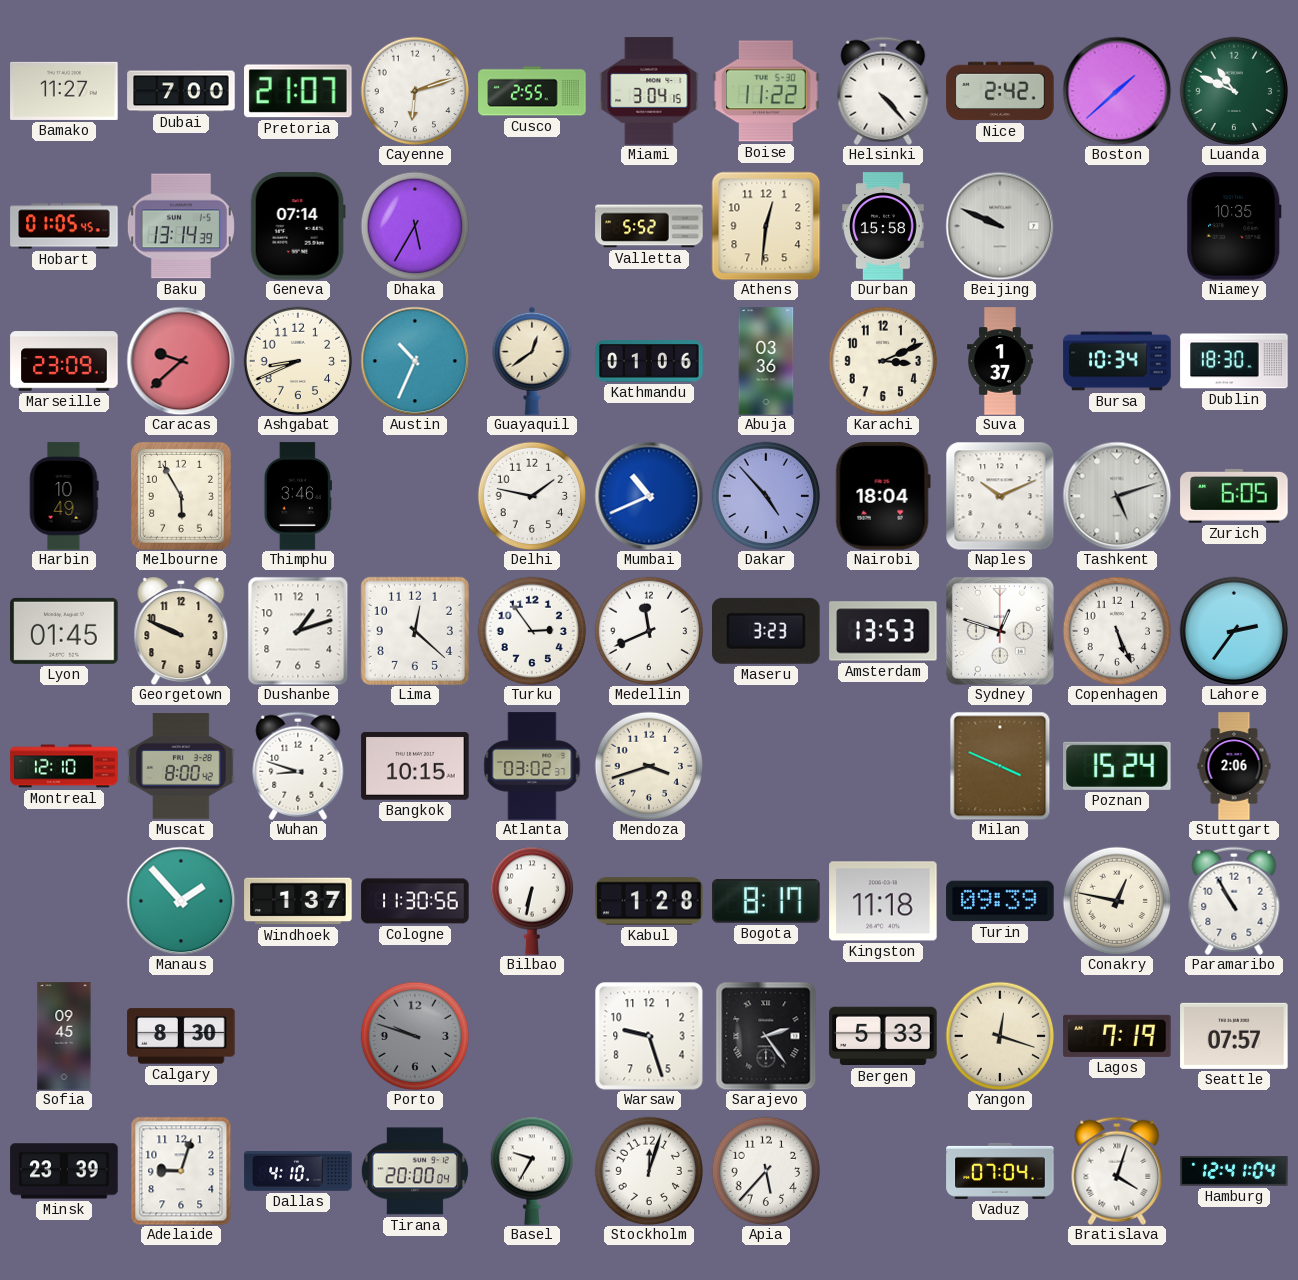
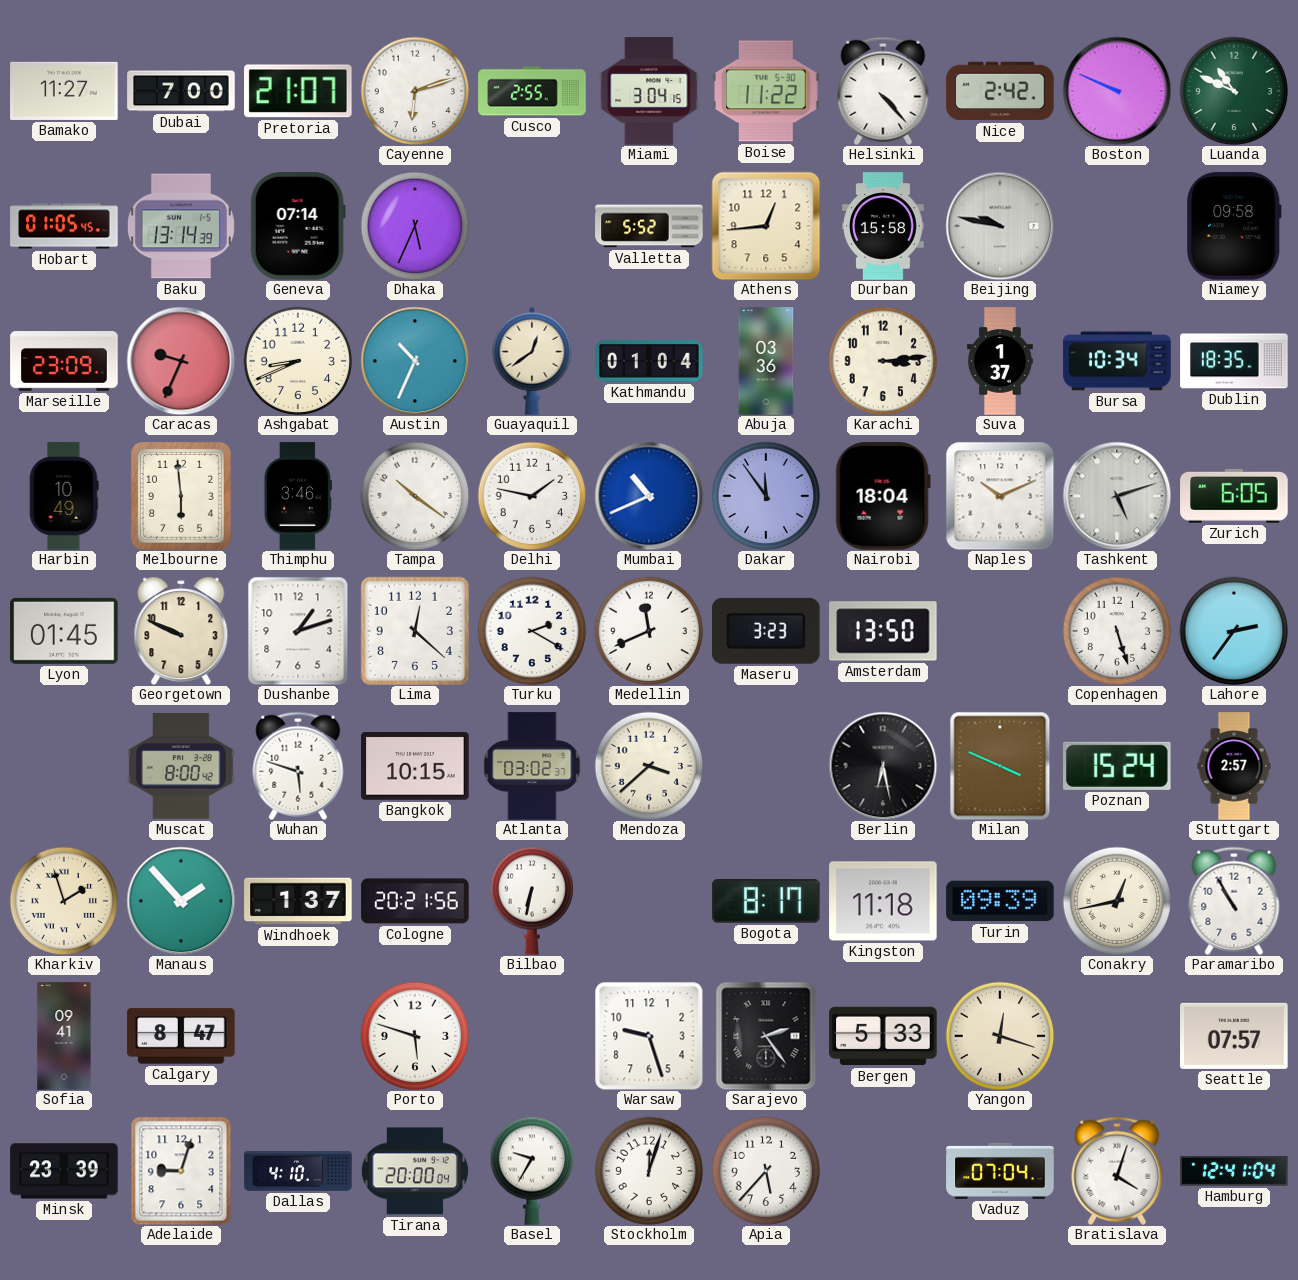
Boston: 1:38 -> 9:49 (1117, 91)
Dhaka: 5:35 -> 5:34 (415, 226)
Athens: 12:31 -> 12:44 (766, 226)
Beijing: 9:49 -> 9:47 (1000, 226)
Niamey: 10:35 -> 09:58 (1234, 226)
Caracas: 9:38 -> 9:34 (181, 361)
Kathmandu: 01:06 -> 01:04 (649, 361)
Karachi: 3:11 -> 3:14 (883, 361)
Dublin: 18:30 -> 18:35 (1234, 361)
Melbourne: 5:55 -> 5:59 (181, 496)
Tampa: none -> 10:21 (415, 496)
Dakar: 4:53 -> 11:54 (766, 496)
Turku: 2:54 -> 2:20 (532, 631)
Amsterdam: 13:53 -> 13:50 (883, 631)
Sydney: 12:48 -> none (1000, 631)
Copenhagen: 5:26 -> 5:27 (1117, 631)
Montreal: 12:10 -> none (64, 766)
Wuhan: 8:48 -> 5:48 (298, 766)
Mendoza: 3:42 -> 3:38 (649, 766)
Berlin: none -> 6:28 (883, 766)
Stuttgart: 2:06 -> 2:57 (1234, 766)
Kharkiv: none -> 1:57 (64, 901)
Cologne: 11:30 -> 20:21 (415, 901)
Kabul: 1:28 -> none (649, 901)
Conakry: 12:47 -> 12:43 (1117, 901)
Sofia: 09:45 -> 09:41 (64, 1036)
Calgary: 8:30 -> 8:47 (181, 1036)
Porto: 9:48 -> 5:48 (415, 1036)
Porto dial: grey -> white (415, 1036)
Lagos: 7:19 -> none (1117, 1036)
